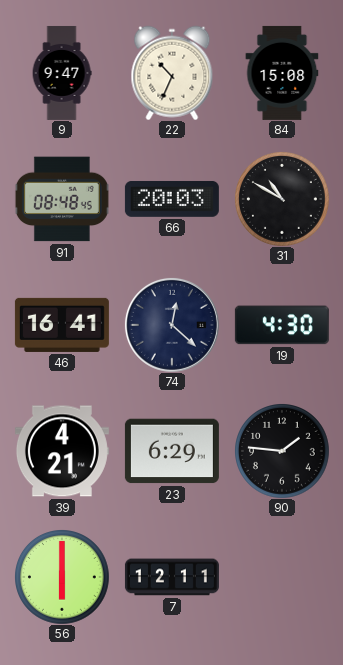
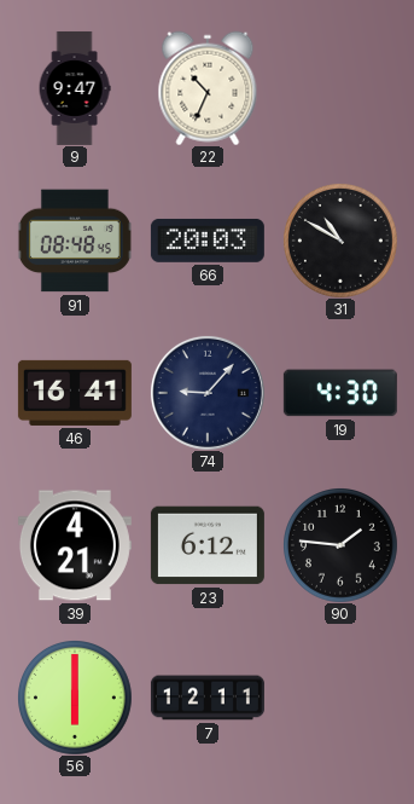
84: 15:08 -> none (282, 73)
74: 12:22 -> 9:07 (208, 393)
23: 6:29 -> 6:12 (208, 545)
